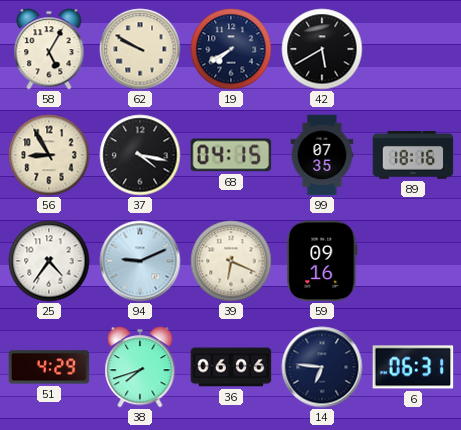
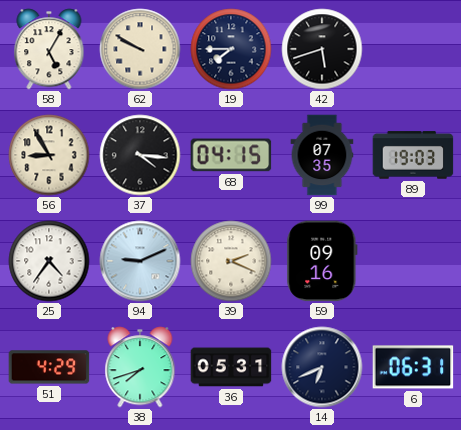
19: 7:40 -> 7:45 (231, 49)
42: 5:40 -> 5:42 (322, 49)
37: 4:17 -> 4:16 (140, 155)
89: 18:16 -> 19:03 (413, 155)
39: 6:19 -> 2:19 (231, 261)
36: 06:06 -> 05:31 (231, 367)
14: 6:46 -> 6:41 (322, 367)
